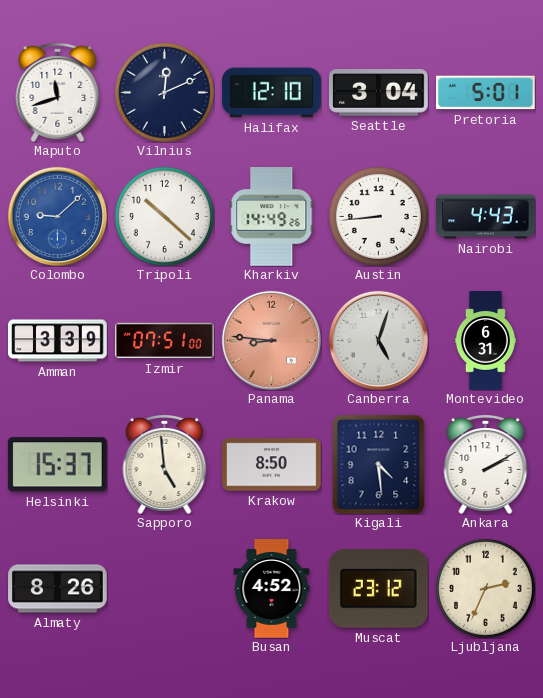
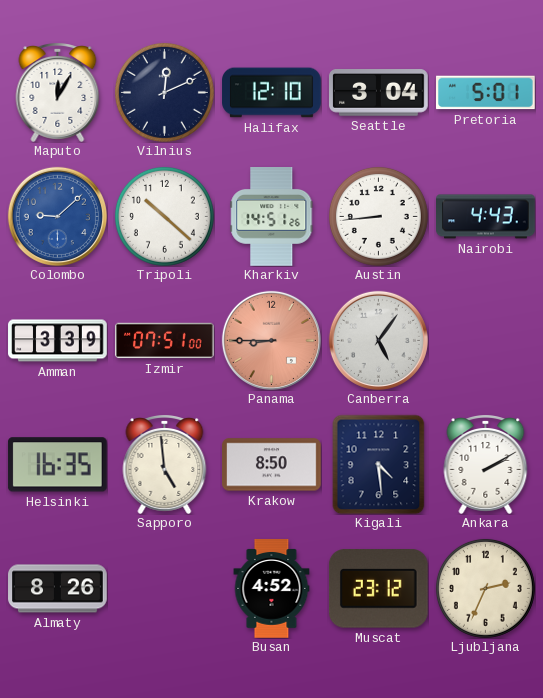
Maputo: 11:42 -> 12:05 (58, 93)
Kharkiv: 14:49 -> 14:51 (272, 217)
Panama: 8:46 -> 8:45 (271, 340)
Canberra: 5:03 -> 5:06 (378, 340)
Montevideo: 6:31 -> none (485, 341)
Helsinki: 15:37 -> 16:35 (57, 465)
